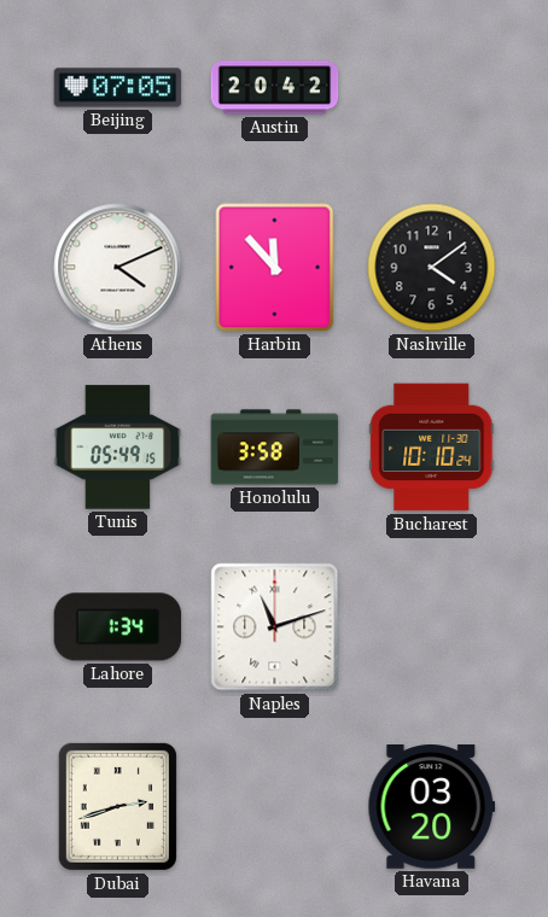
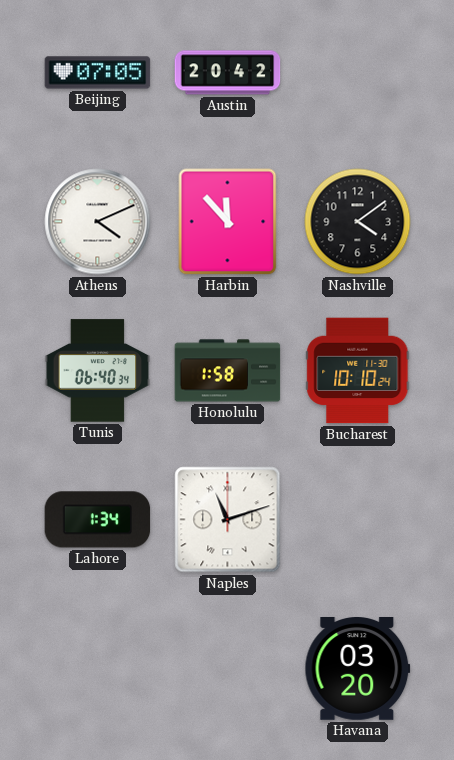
Tunis: 05:49 -> 06:40 (98, 371)
Honolulu: 3:58 -> 1:58 (228, 371)
Dubai: 2:42 -> none (117, 806)
